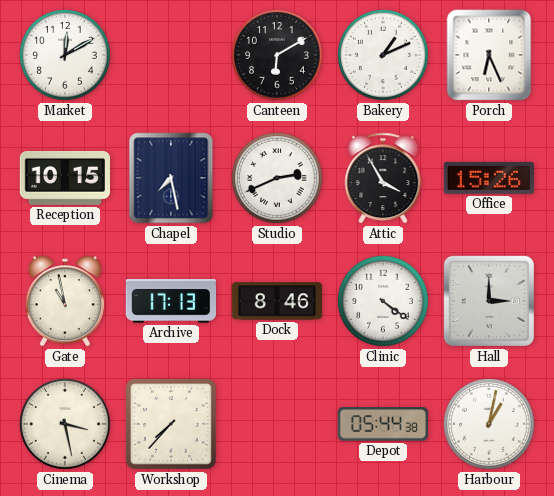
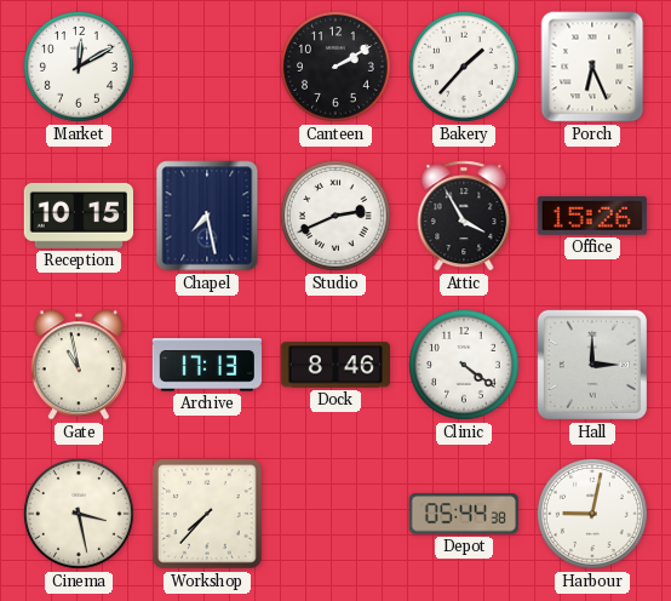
Canteen: 6:10 -> 2:10 (337, 68)
Bakery: 1:11 -> 1:37 (465, 68)
Harbour: 1:02 -> 9:02 (593, 515)
